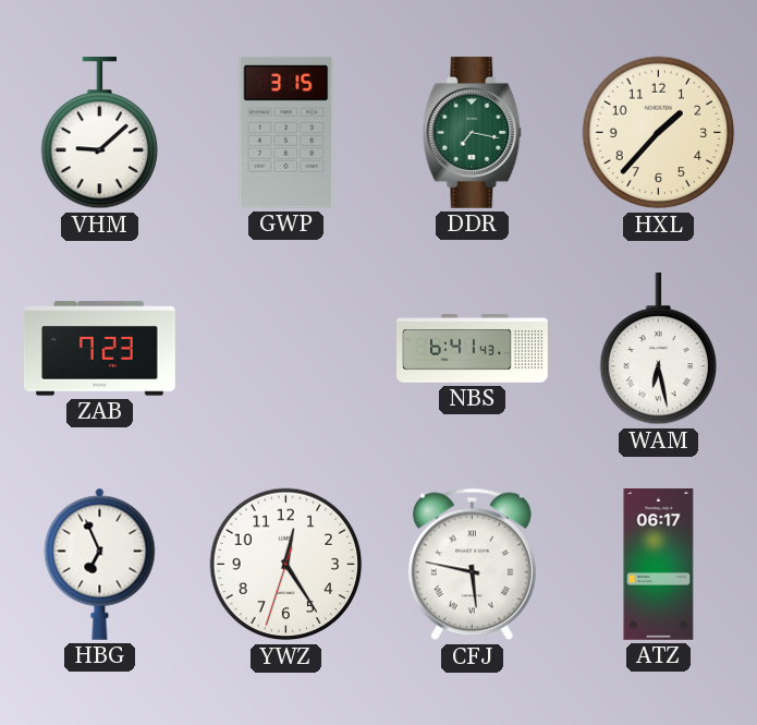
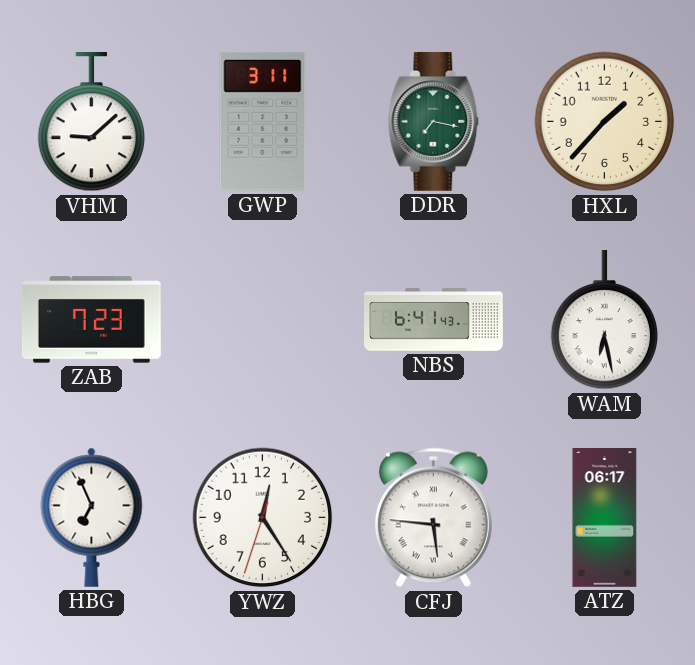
GWP: 3:15 -> 3:11 (263, 121)
CFJ: 5:47 -> 5:46 (433, 518)
